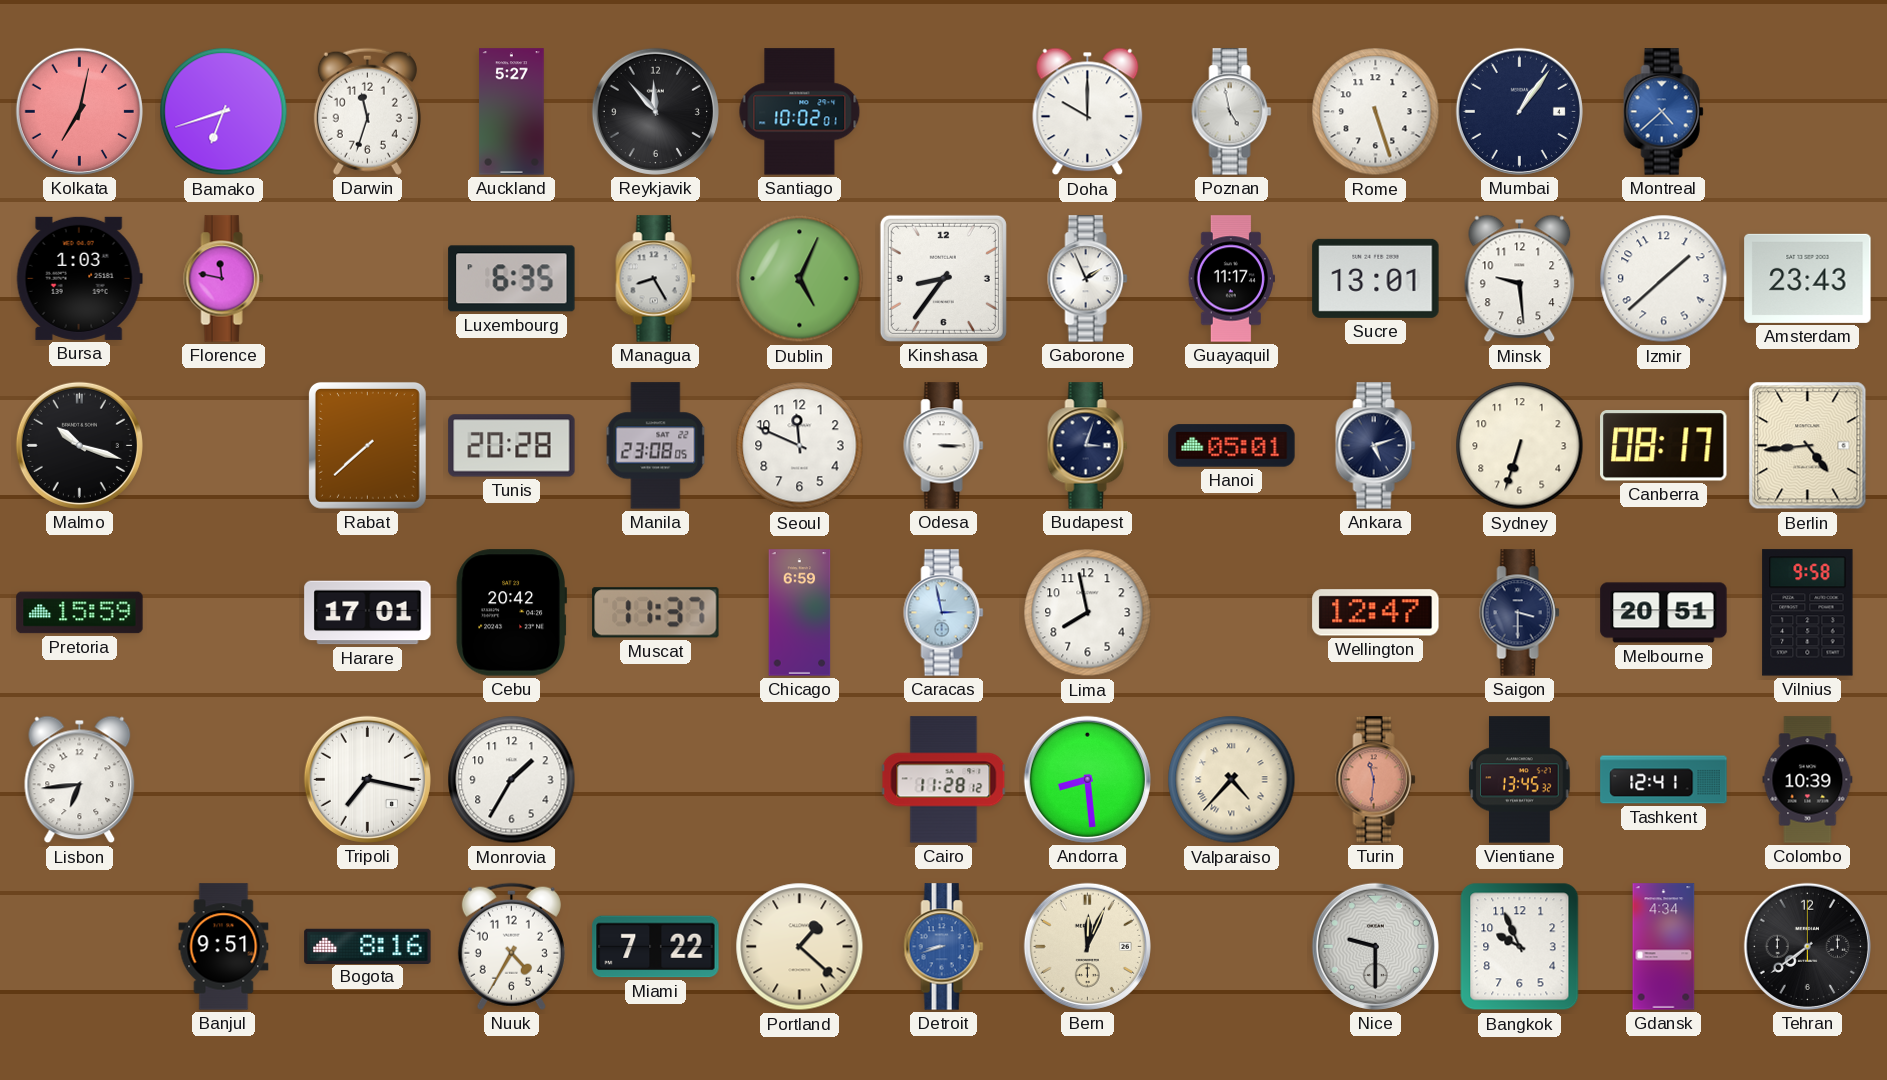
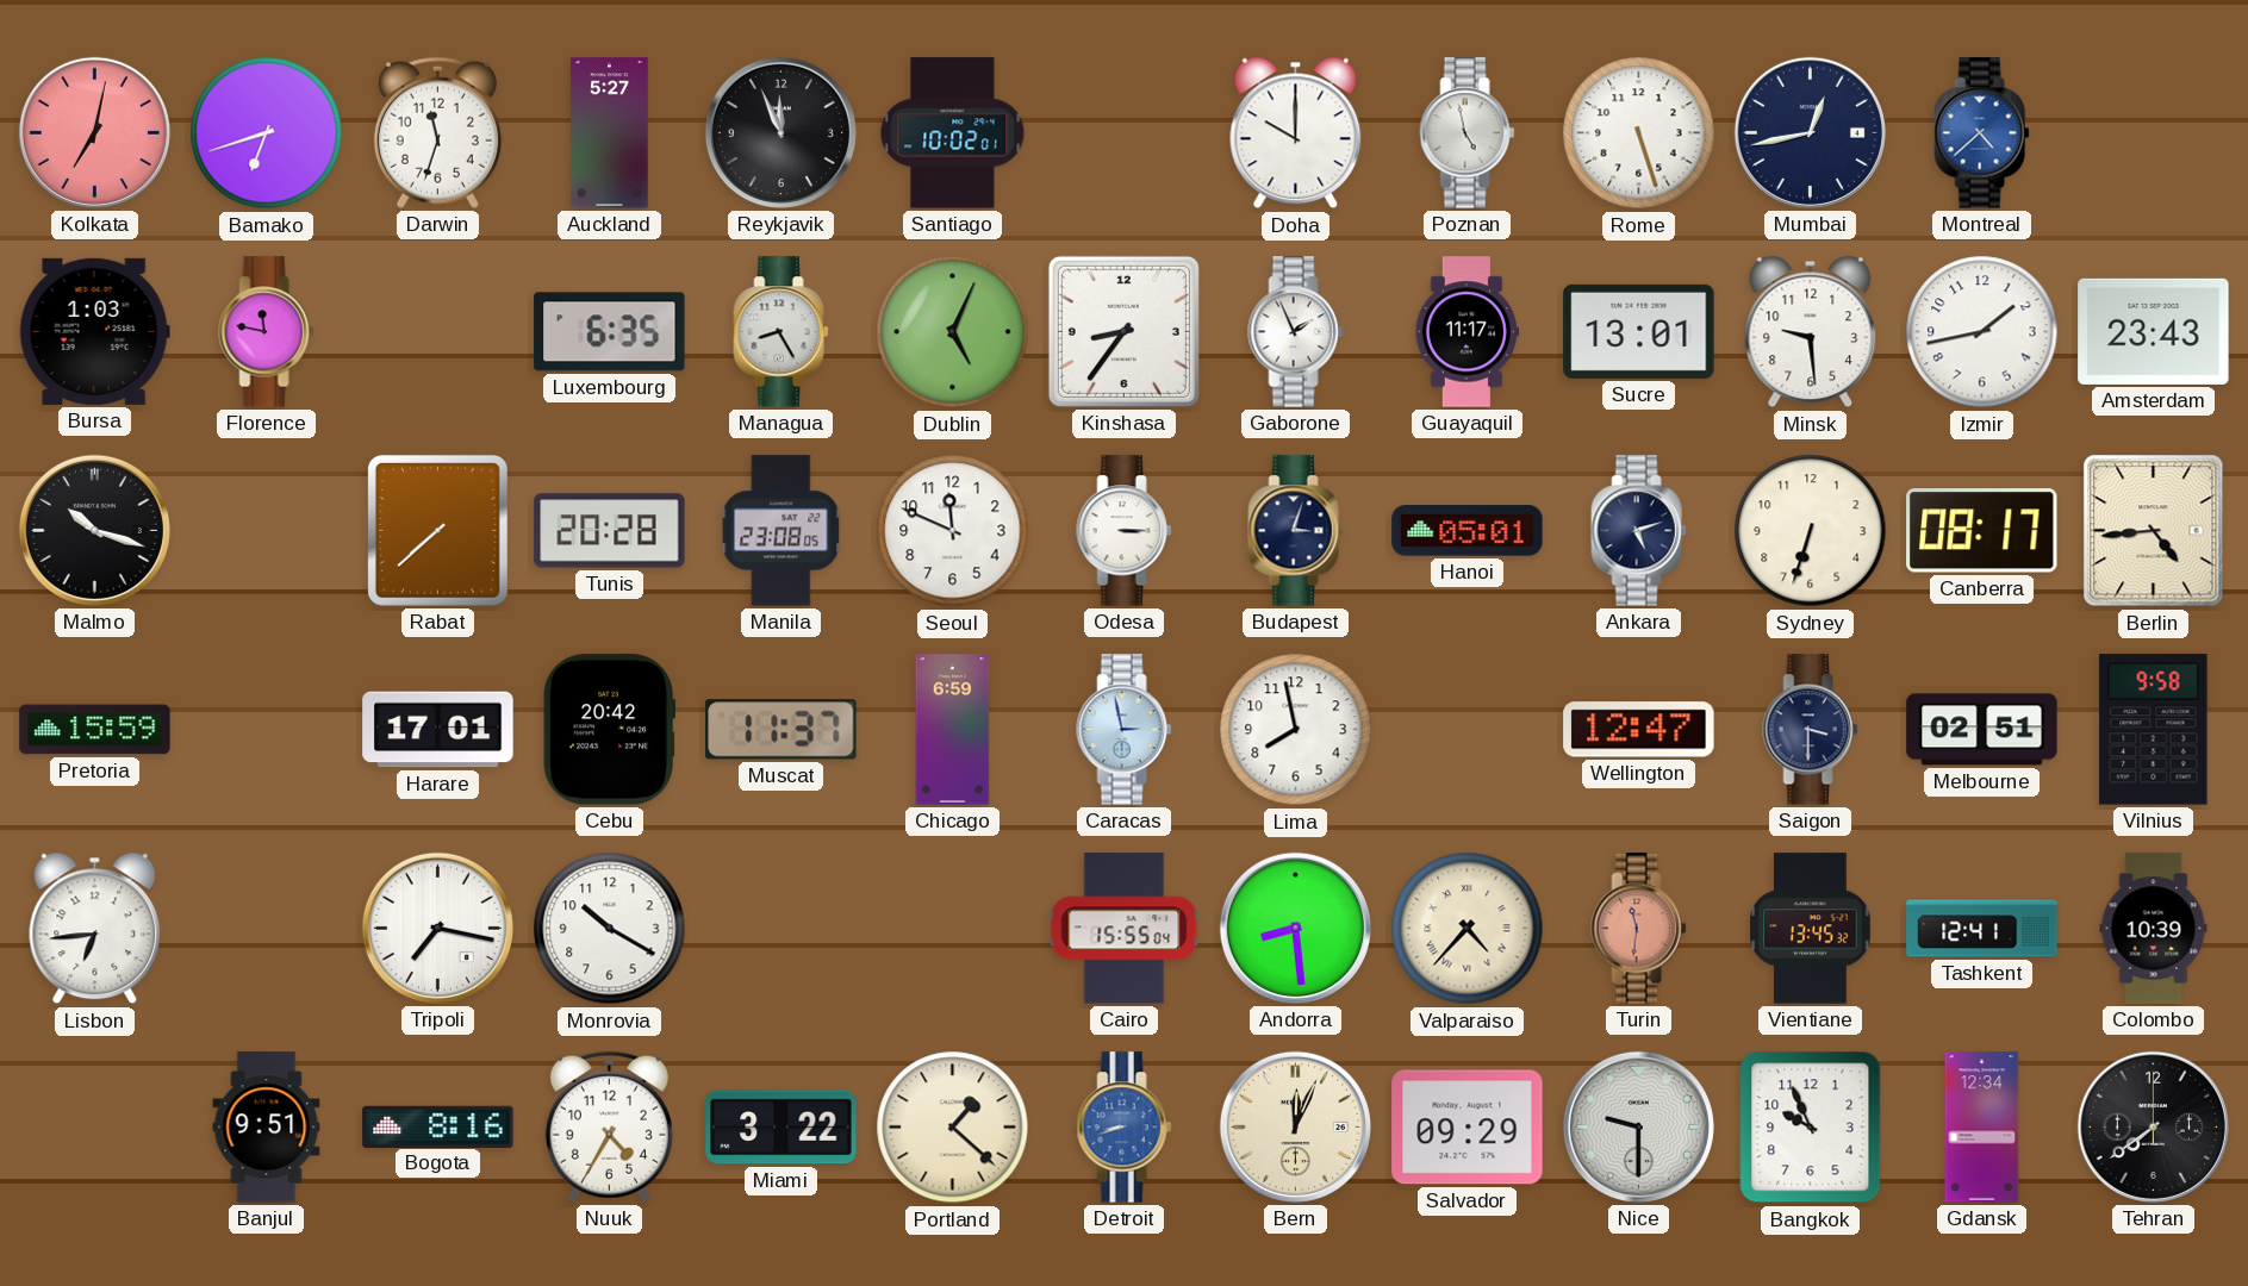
Reykjavik: 11:53 -> 11:56 (780, 132)
Mumbai: 1:06 -> 12:43 (1810, 132)
Izmir: 1:38 -> 1:43 (1982, 332)
Melbourne: 20:51 -> 02:51 (1982, 730)
Monrovia: 1:35 -> 10:20 (610, 929)
Cairo: 11:28 -> 15:55 (1125, 929)
Miami: 7:22 -> 3:22 (781, 1128)
Salvador: none -> 09:29 (1468, 1128)
Gdansk: 4:34 -> 12:34 (1982, 1128)
